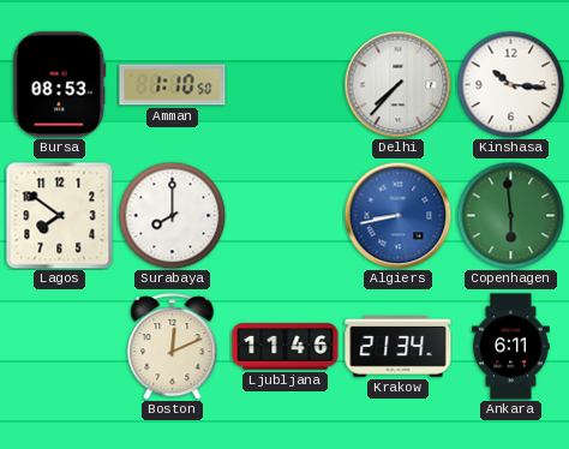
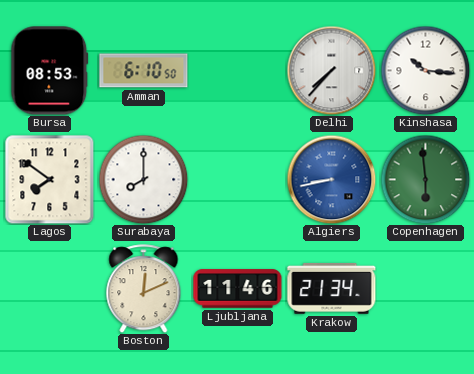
Amman: 1:10 -> 6:10 (144, 71)
Ankara: 6:11 -> none (511, 347)
